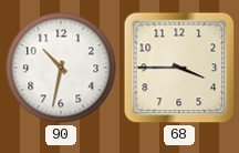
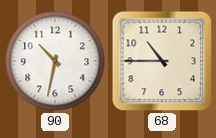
68: 3:45 -> 10:45 (162, 61)
